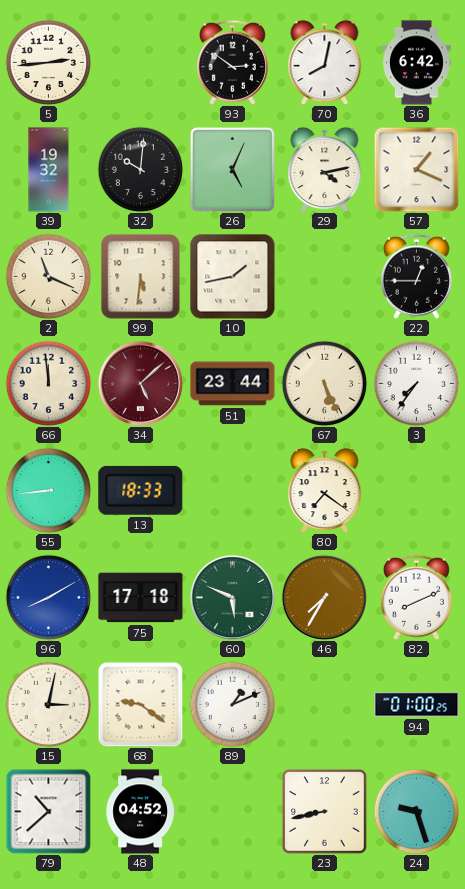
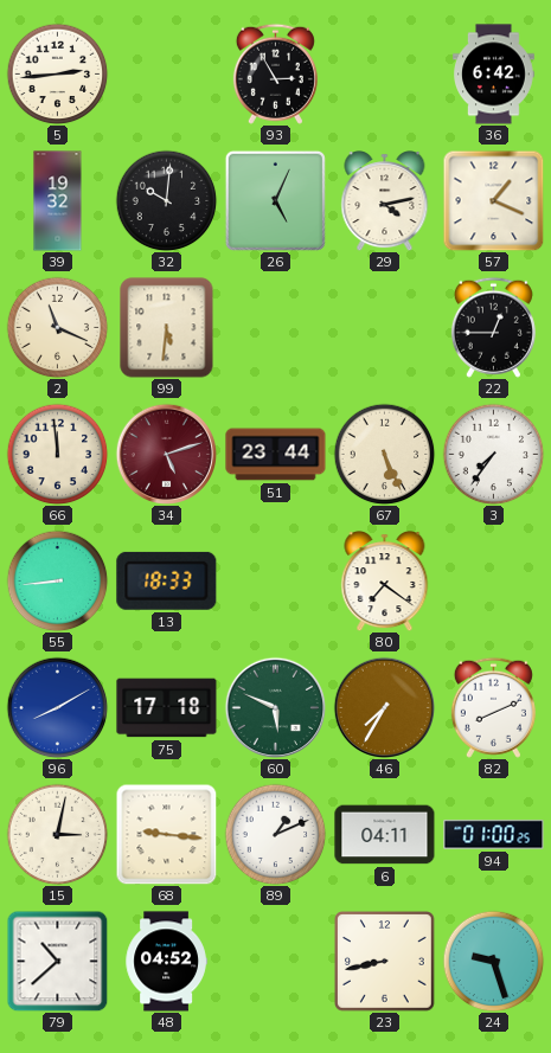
93: 2:51 -> 2:55 (275, 73)
70: 8:02 -> none (325, 63)
10: 1:43 -> none (233, 277)
34: 5:08 -> 5:12 (166, 454)
68: 9:21 -> 9:16 (166, 834)
6: none -> 04:11 (385, 835)
